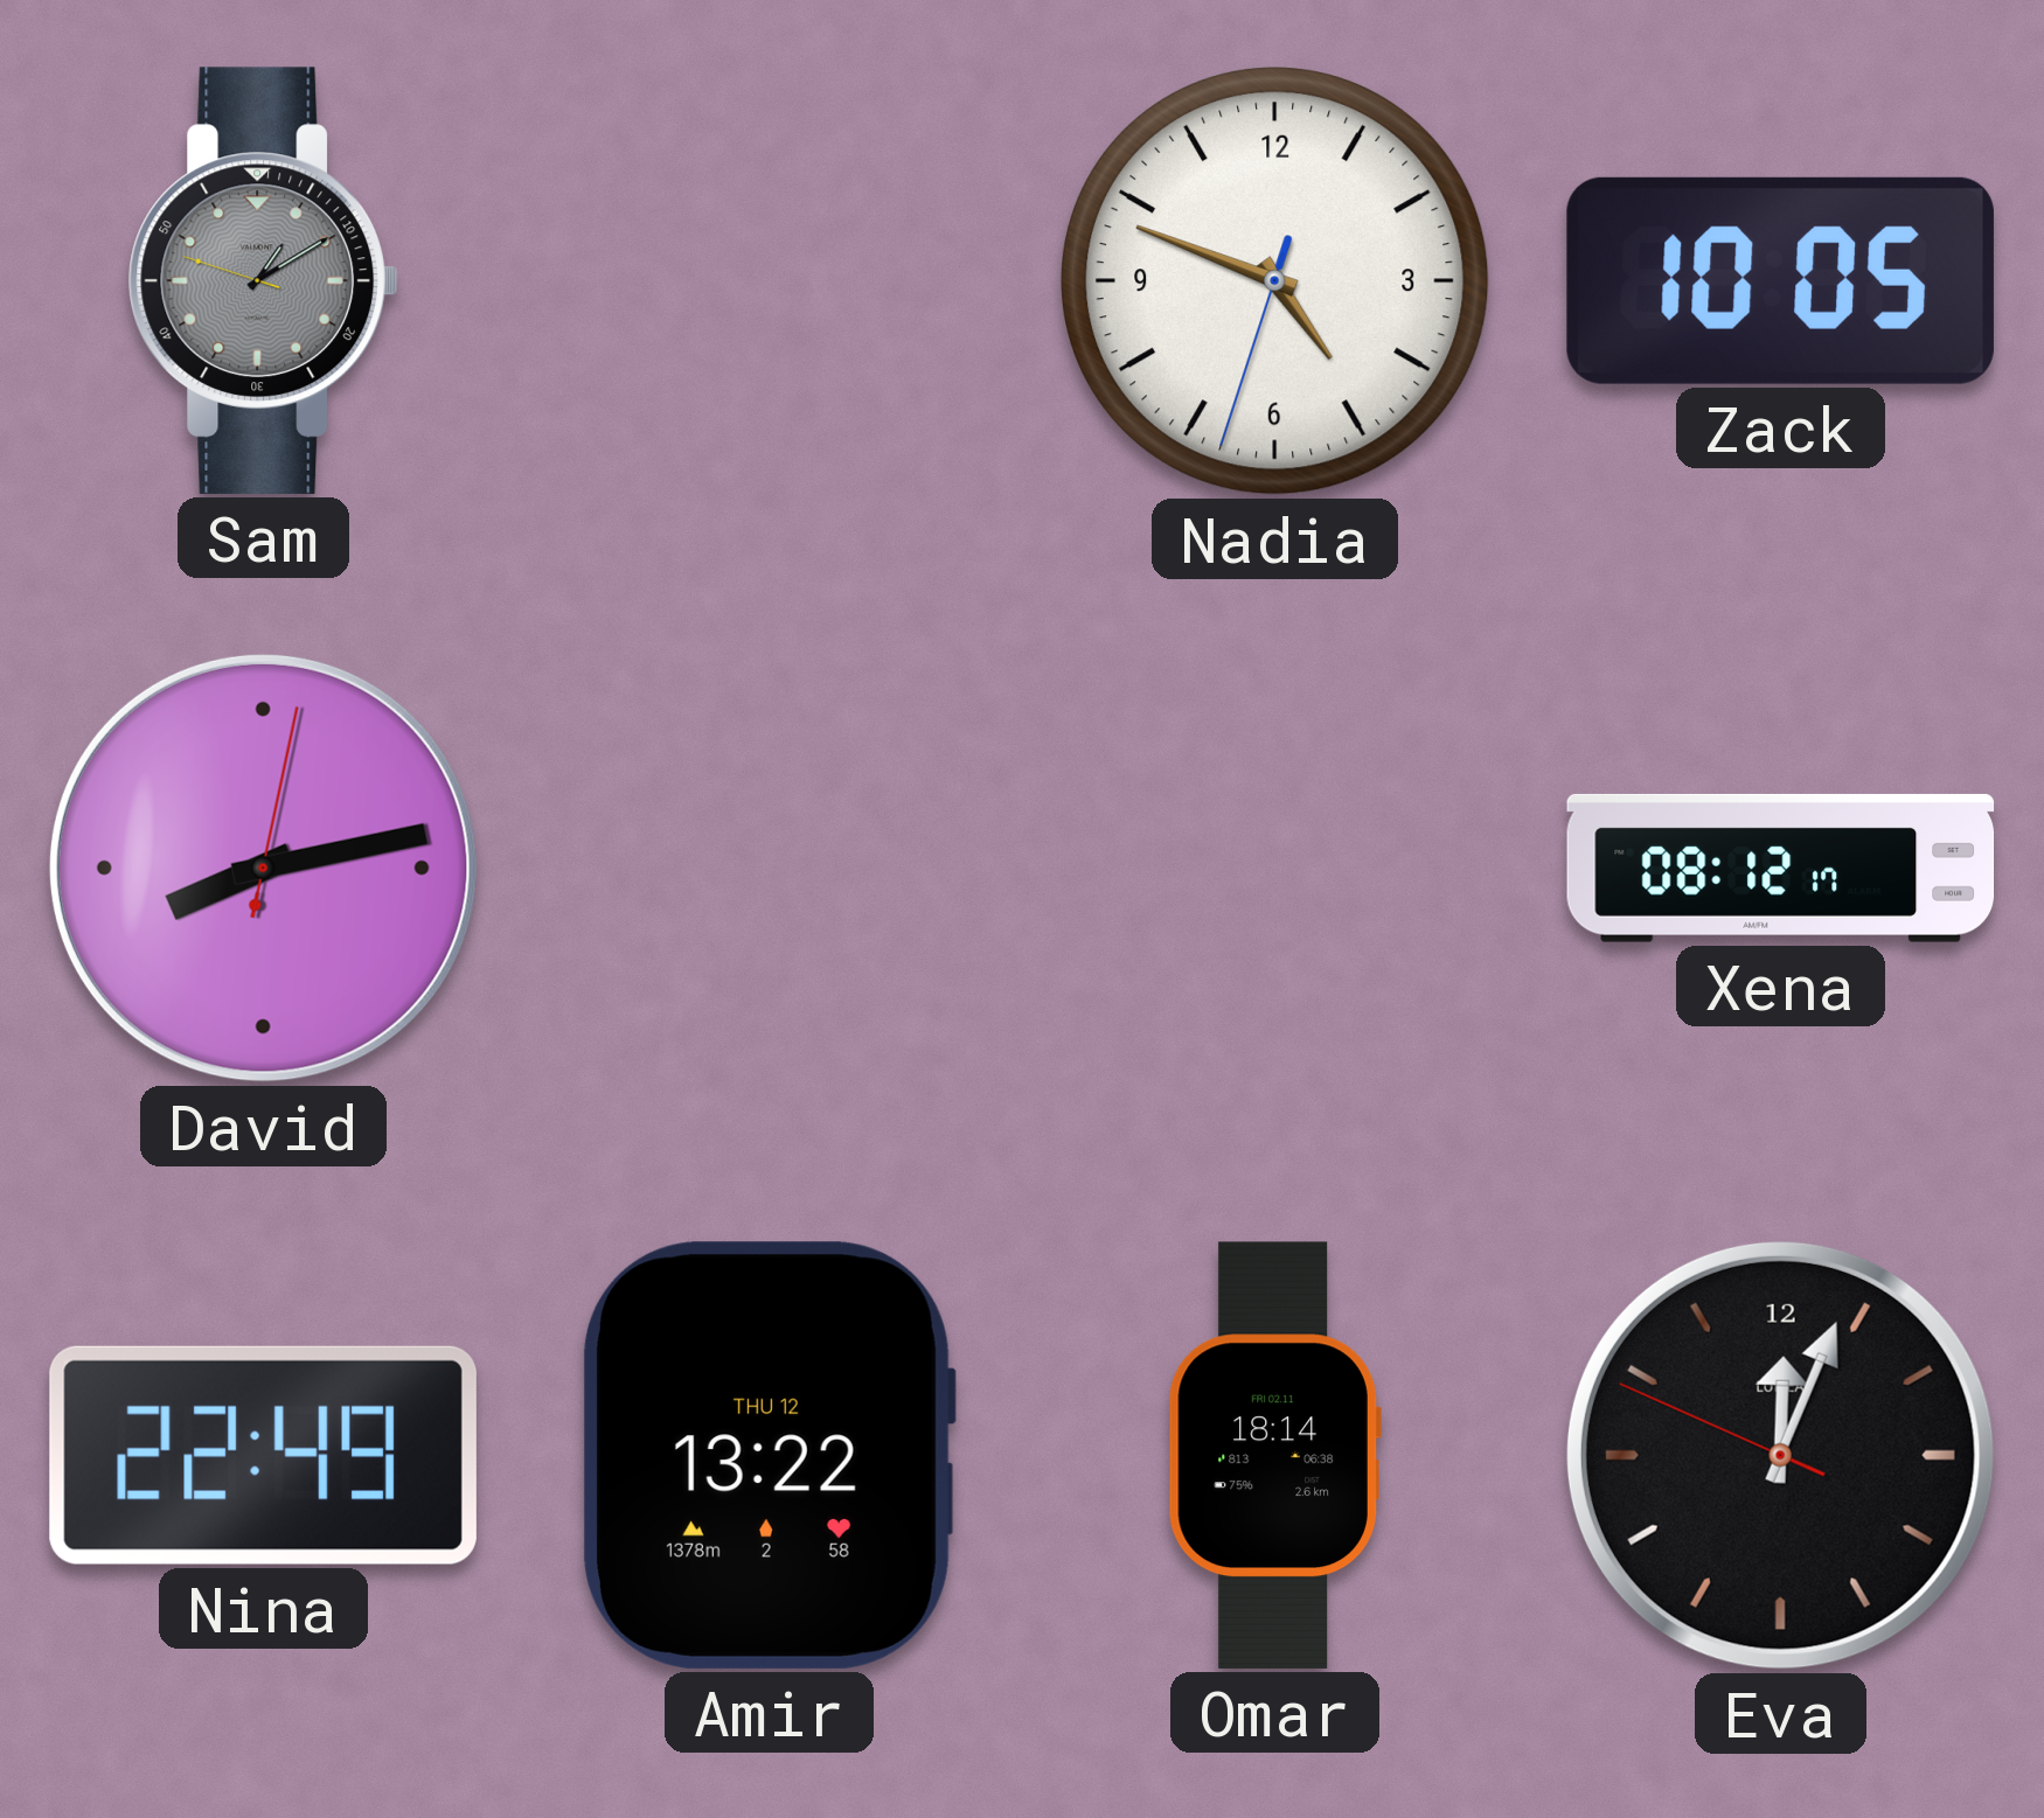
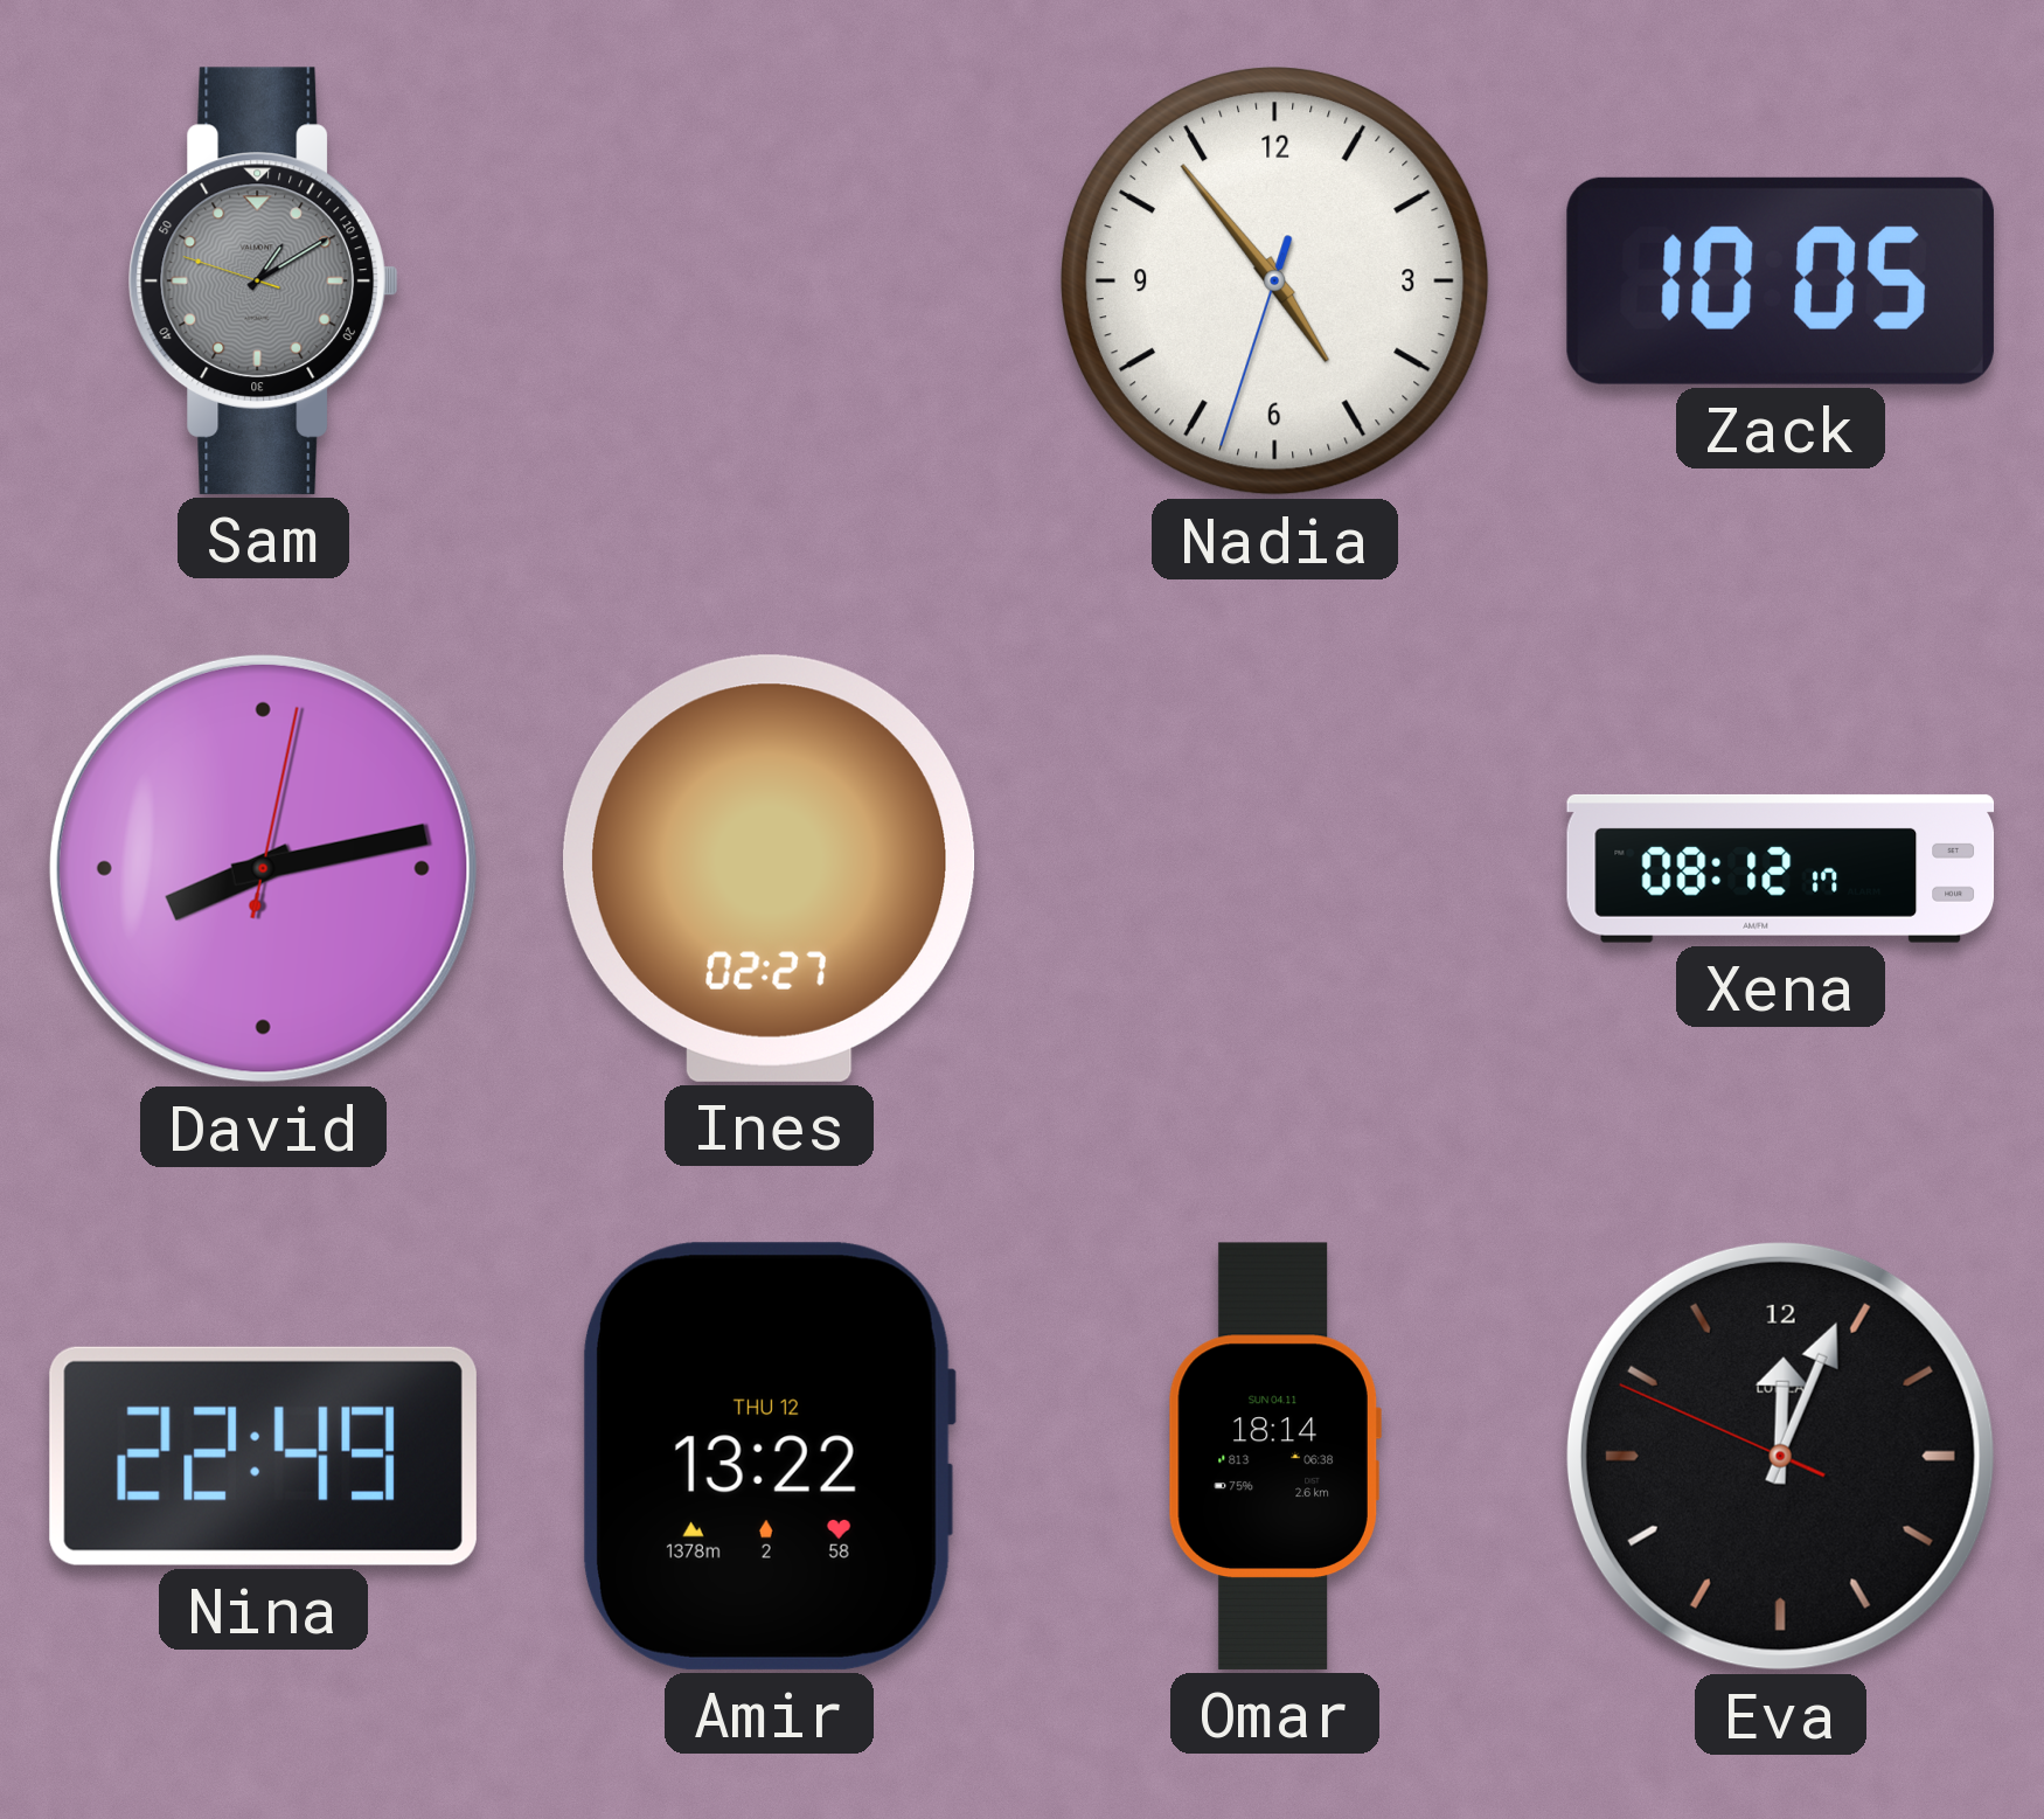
Nadia: 4:48 -> 4:53 (1275, 282)
Ines: none -> 02:27 (770, 868)
Omar date: FRI 02.11 -> SUN 04.11 (1274, 1456)
